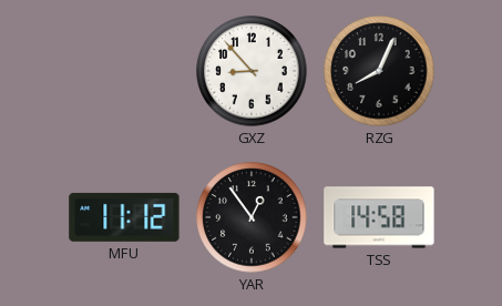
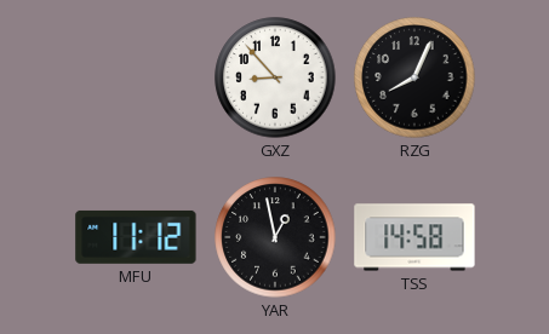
YAR: 12:54 -> 12:58 (275, 237)
